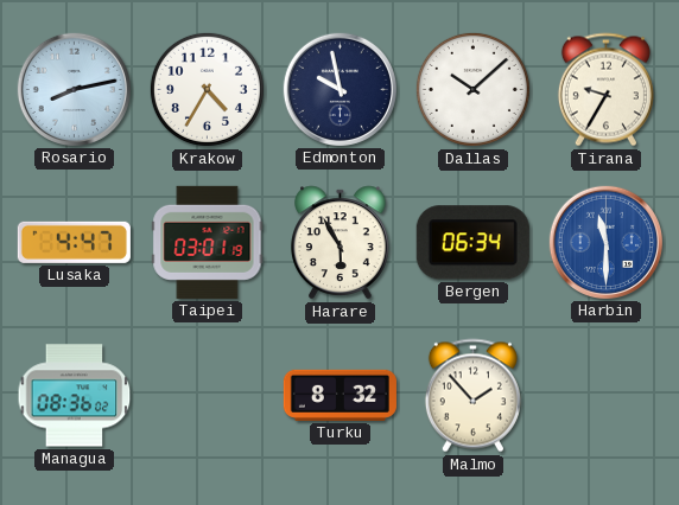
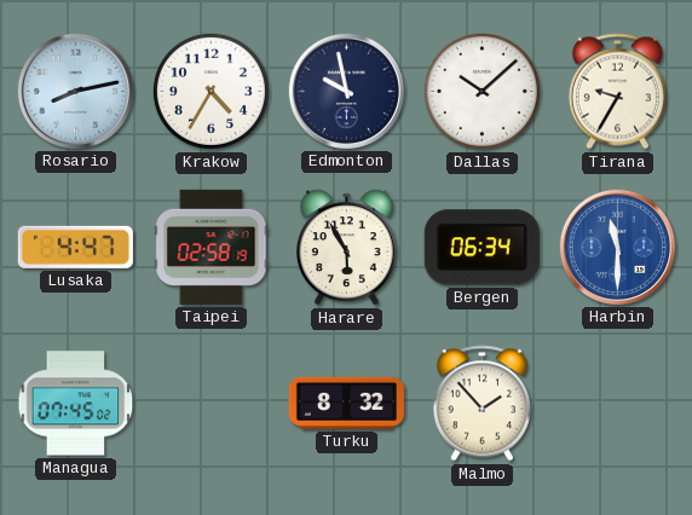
Taipei: 03:01 -> 02:58 (212, 247)
Managua: 08:36 -> 07:45 (76, 404)
